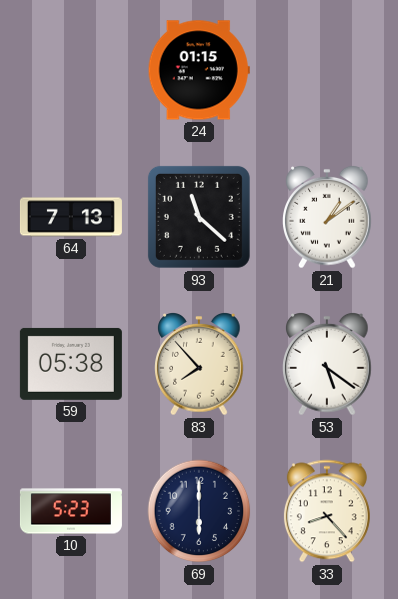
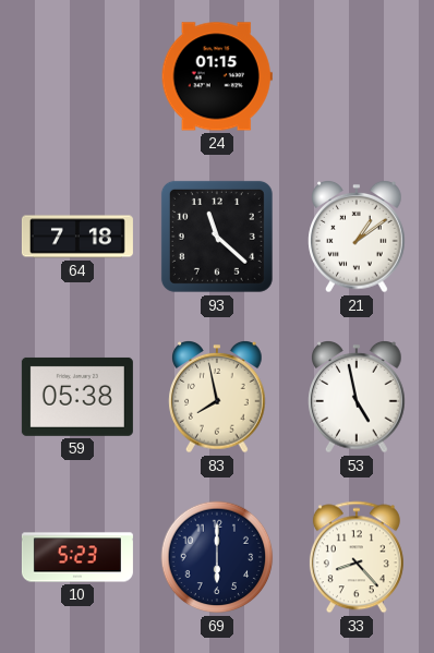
64: 7:13 -> 7:18 (77, 237)
83: 7:53 -> 7:58 (217, 398)
53: 5:21 -> 4:58 (357, 398)
